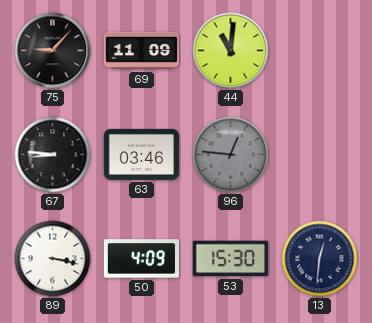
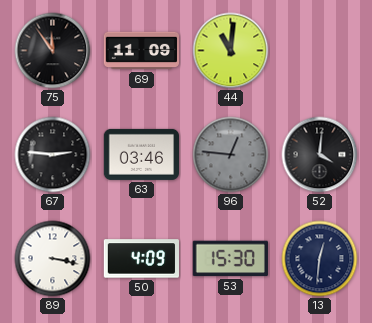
75: 9:07 -> 11:54 (53, 51)
67: 8:46 -> 2:46 (53, 155)
52: none -> 4:01 (320, 155)
